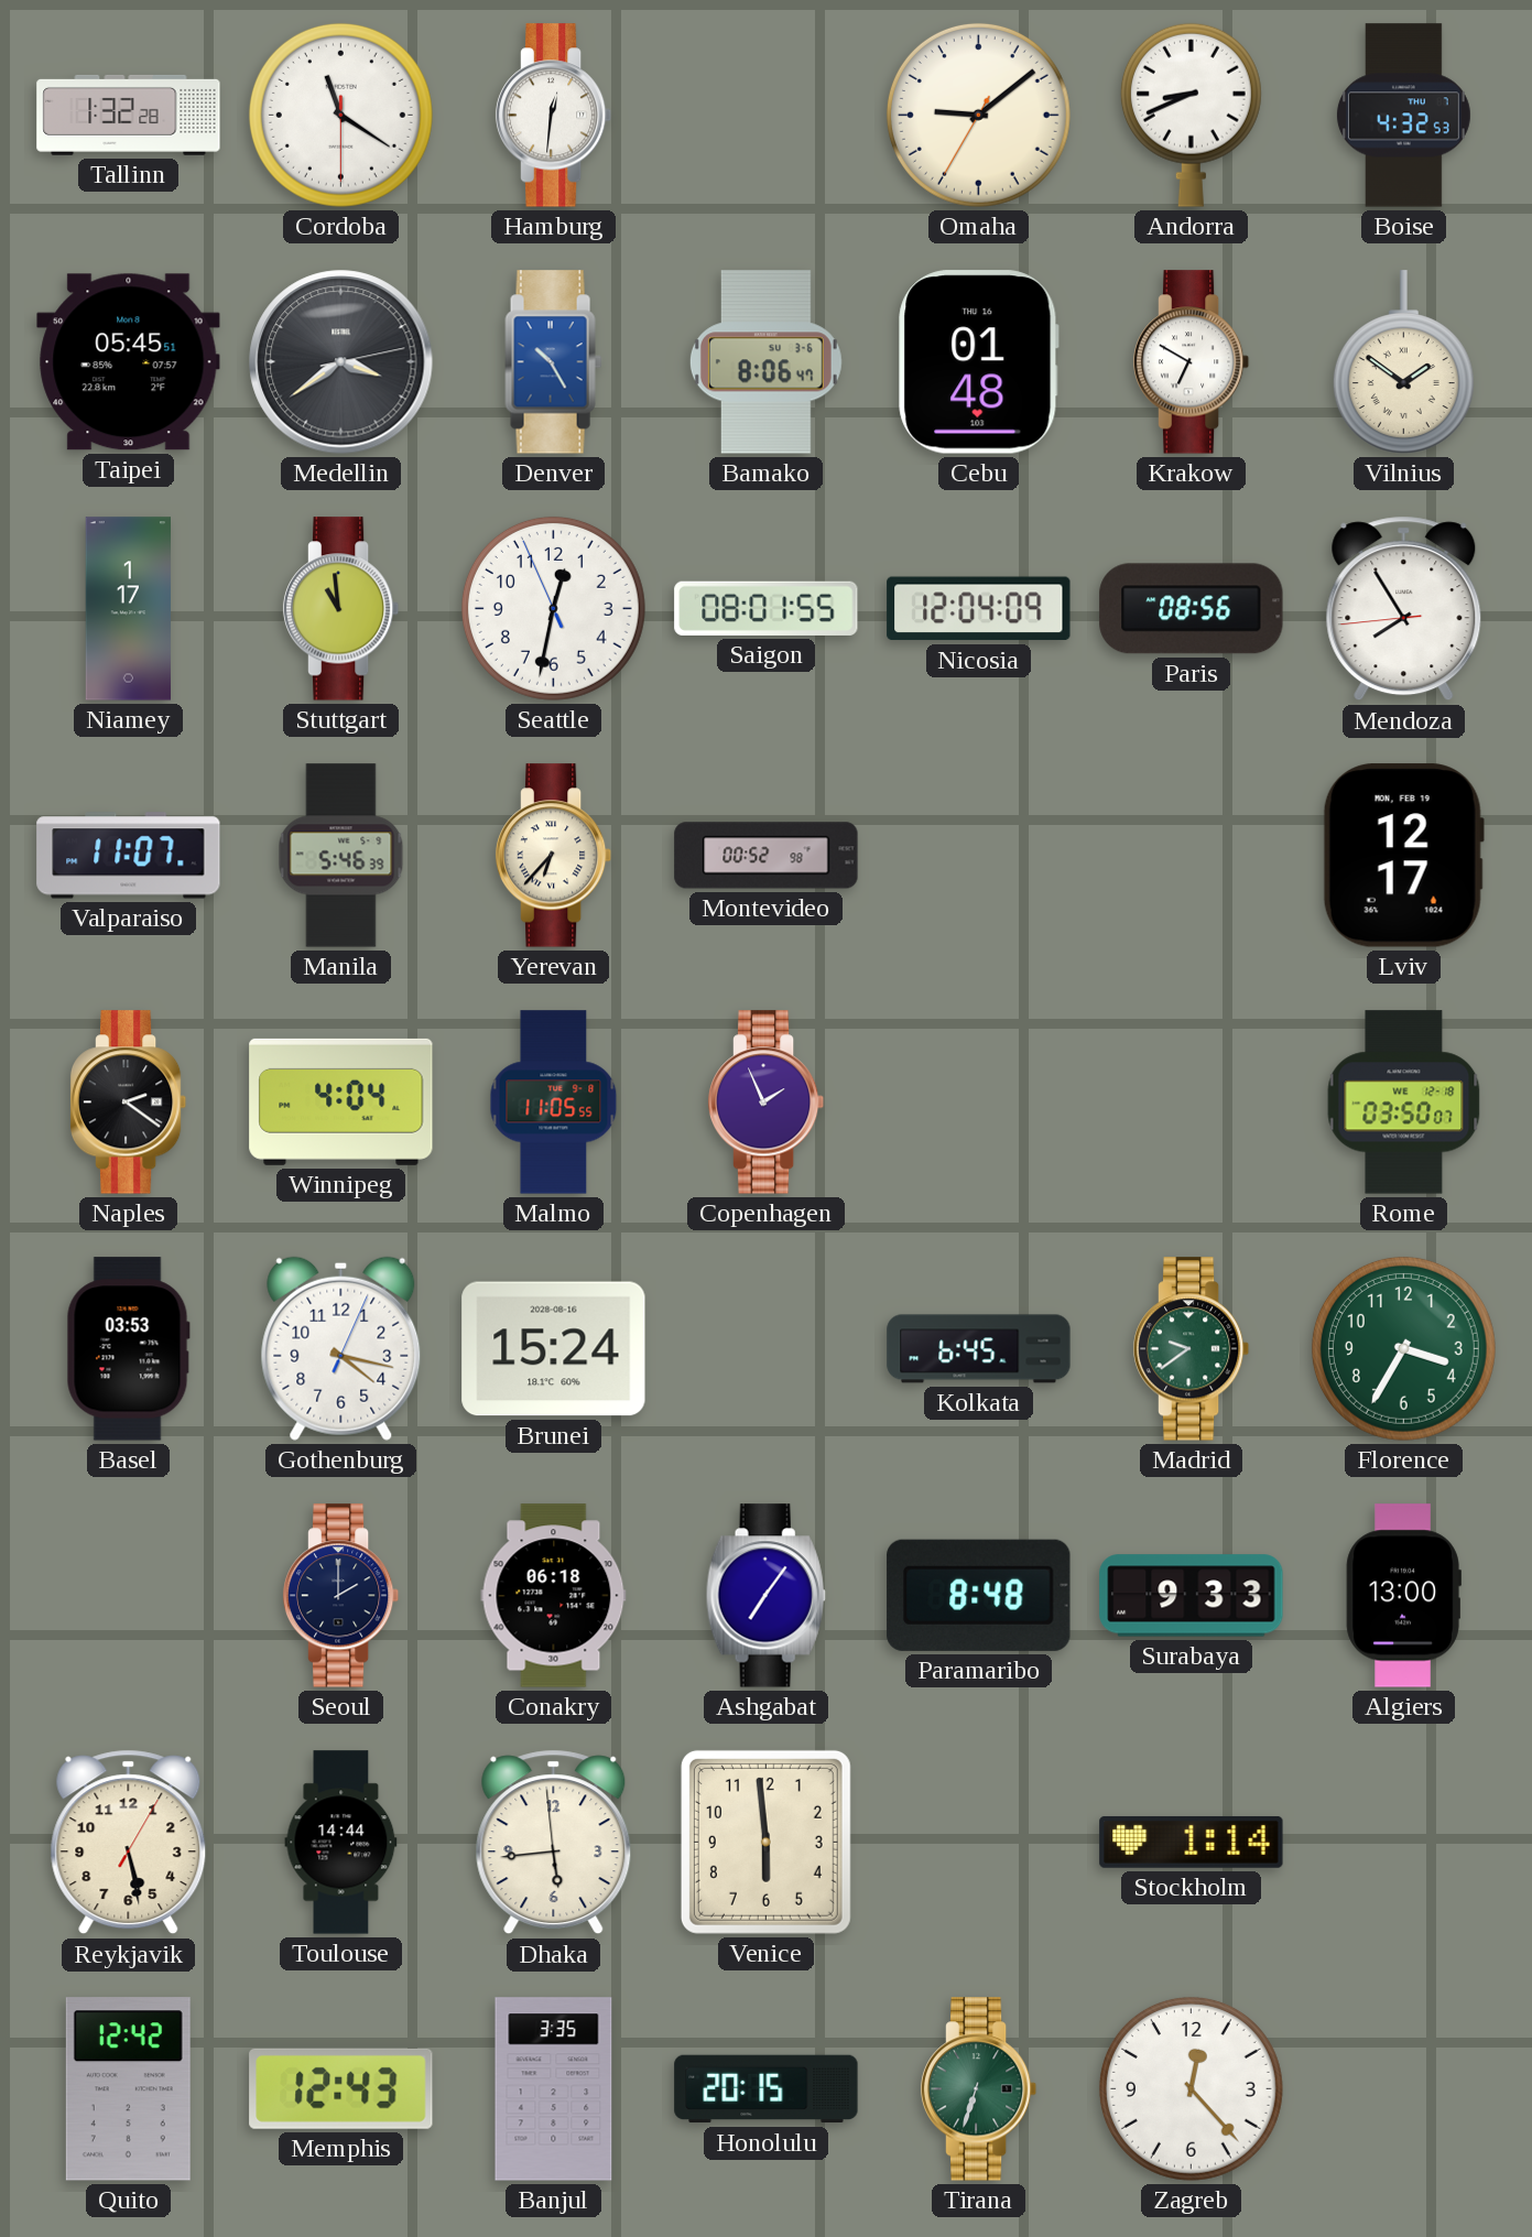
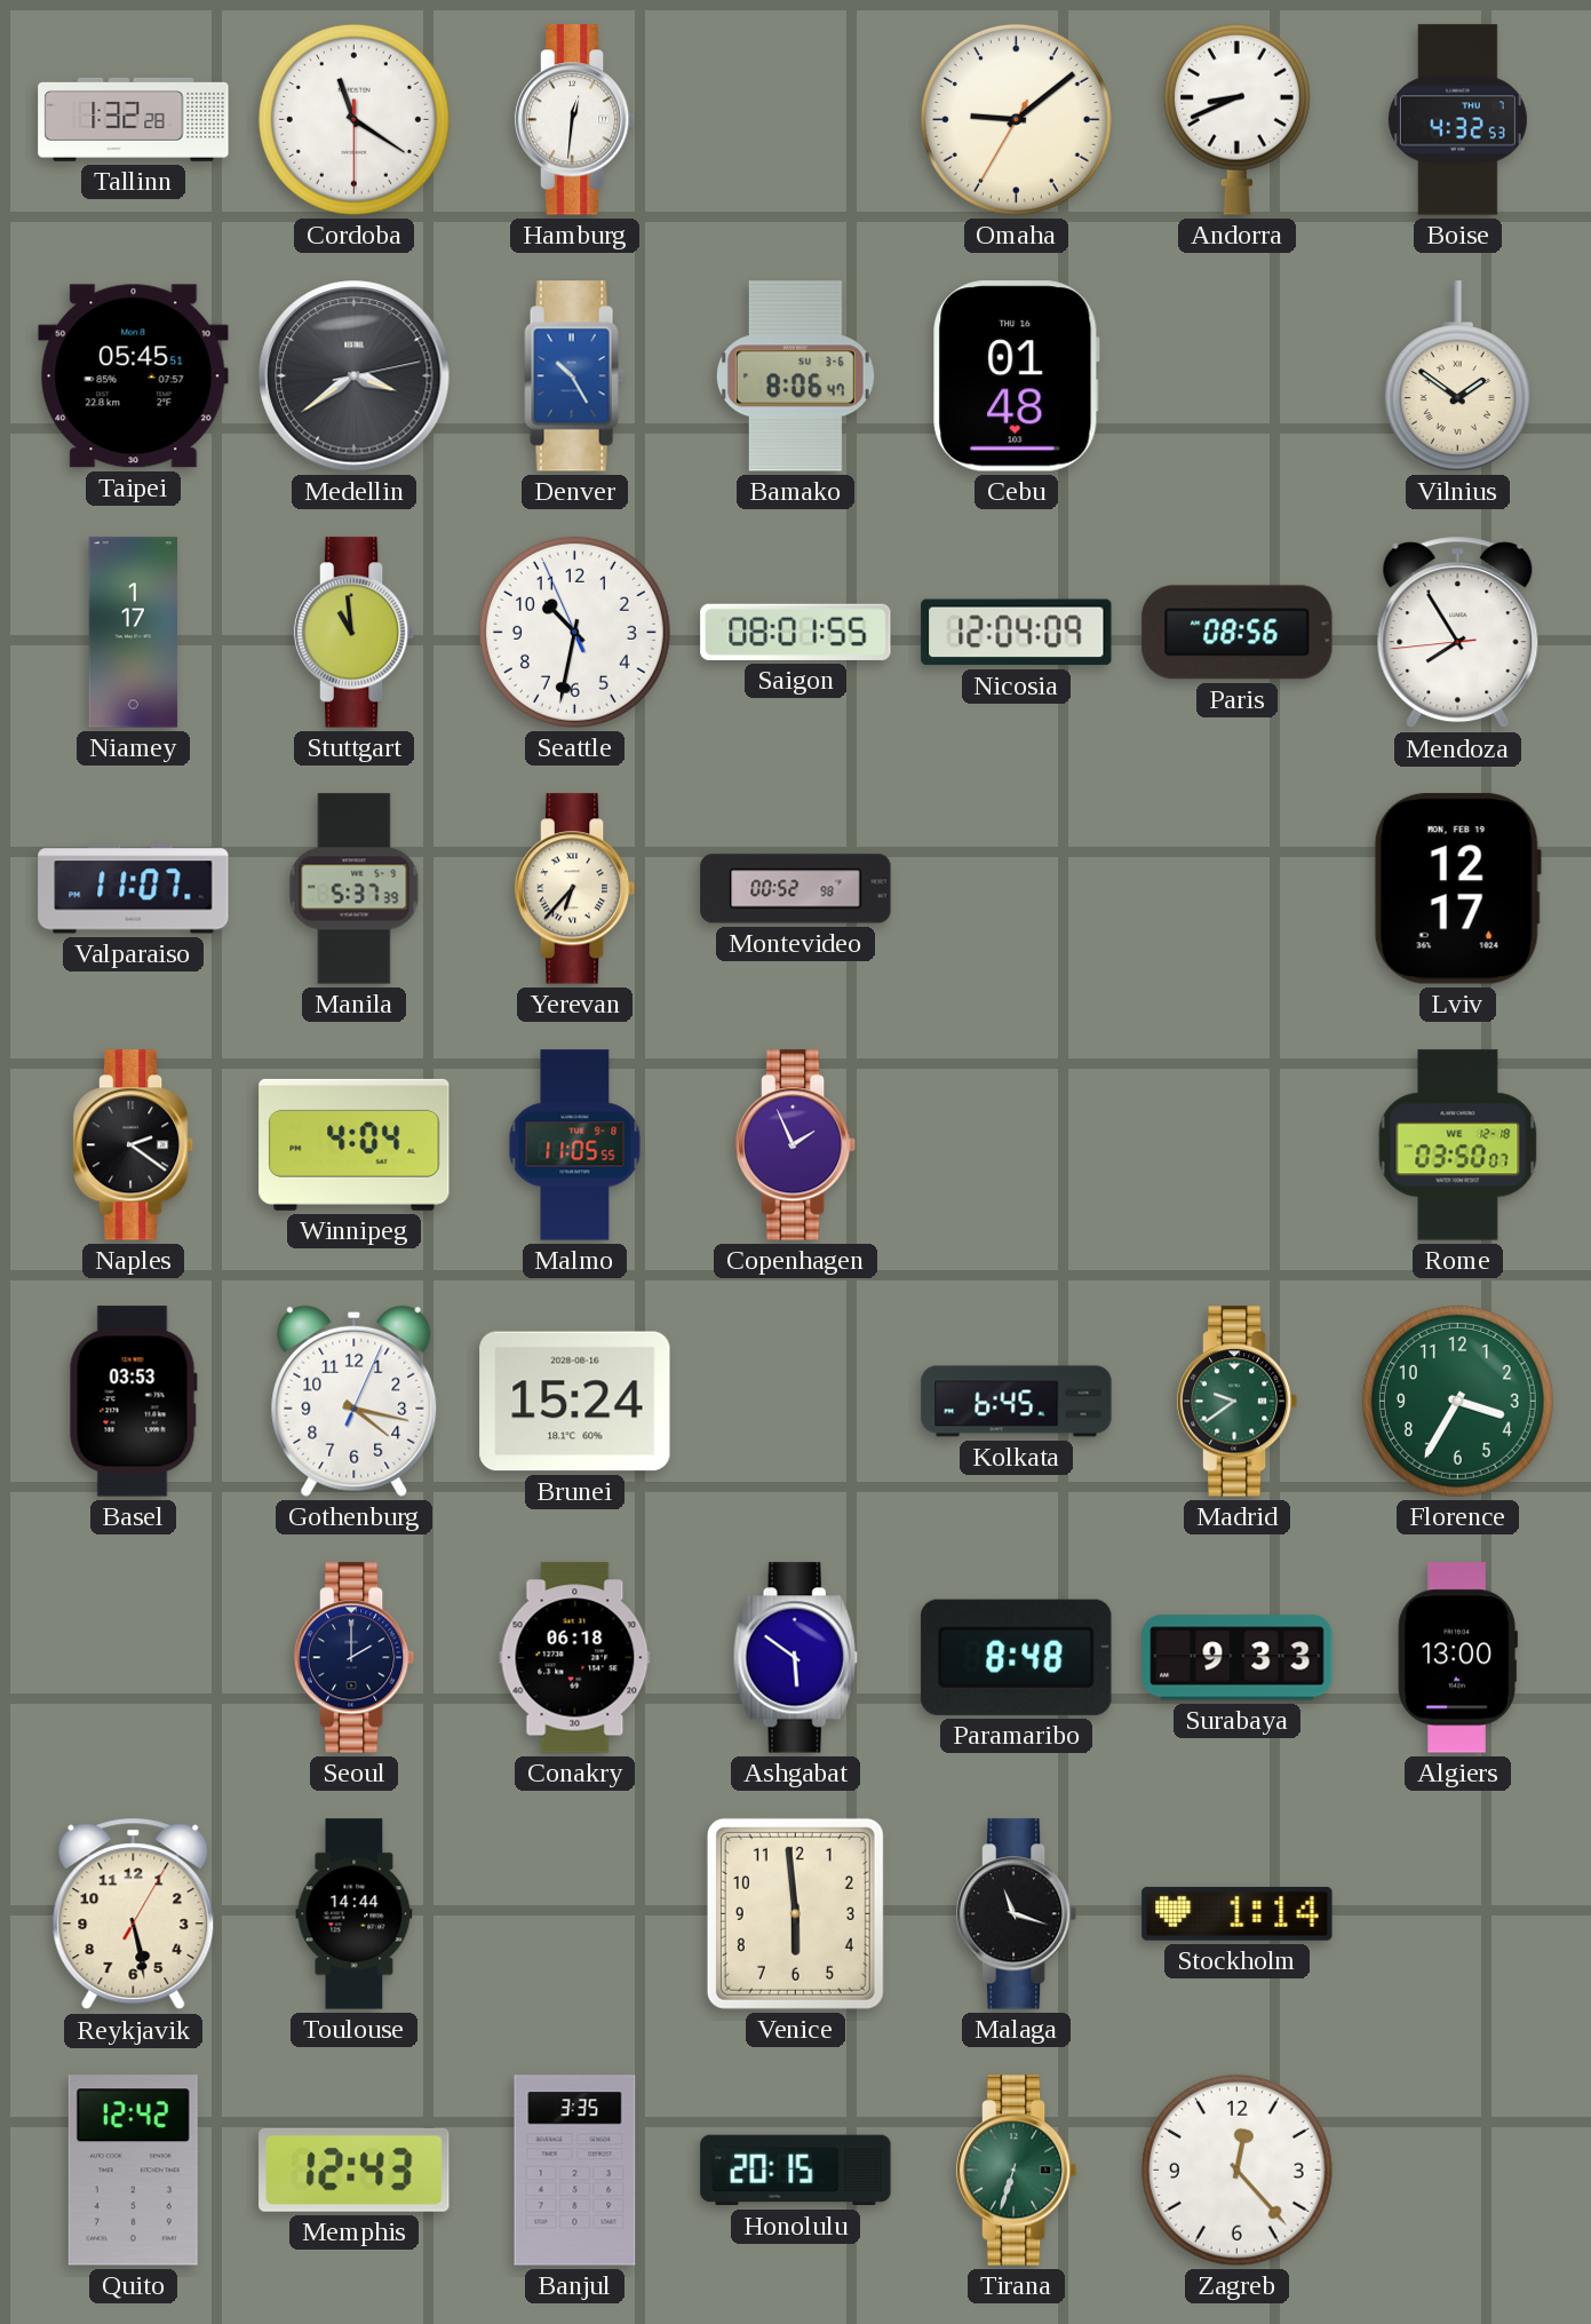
Krakow: 6:50 -> none (1192, 362)
Seattle: 12:31 -> 10:31 (574, 632)
Manila: 5:46 -> 5:37 (355, 889)
Ashgabat: 7:06 -> 5:51 (795, 1658)
Dhaka: 5:43 -> none (554, 1843)
Malaga: none -> 11:18 (1017, 1914)
